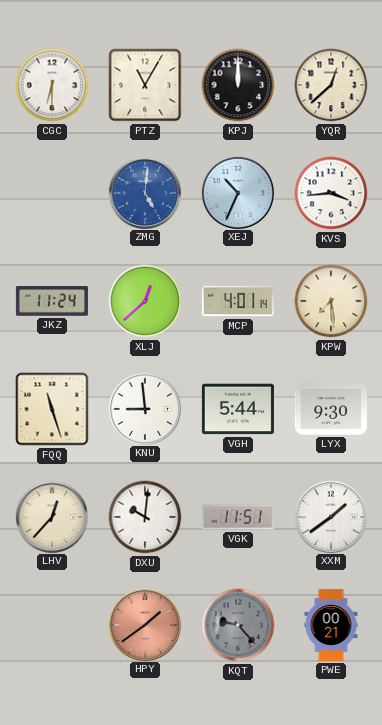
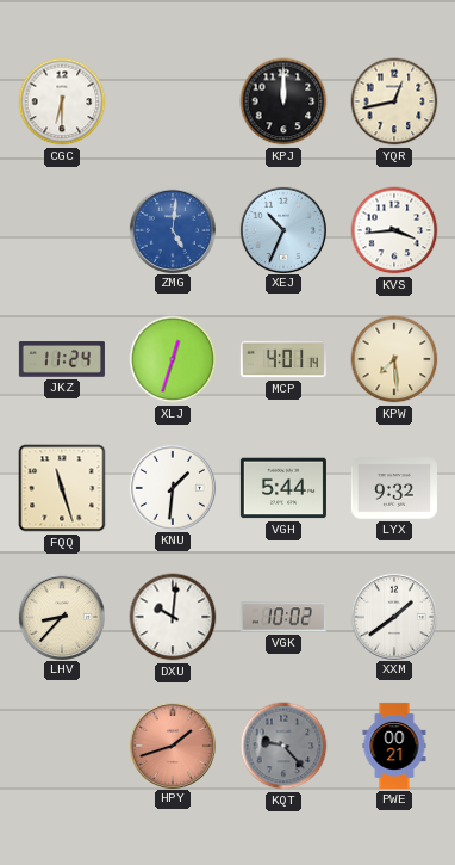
PTZ: 11:05 -> none (145, 85)
YQR: 12:38 -> 12:43 (394, 101)
XLJ: 12:38 -> 12:33 (173, 359)
KNU: 8:59 -> 1:31 (172, 487)
LYX: 9:30 -> 9:32 (394, 488)
LHV: 12:37 -> 8:37 (61, 616)
VGK: 11:51 -> 10:02 (283, 617)
HPY: 1:39 -> 1:42 (172, 744)
